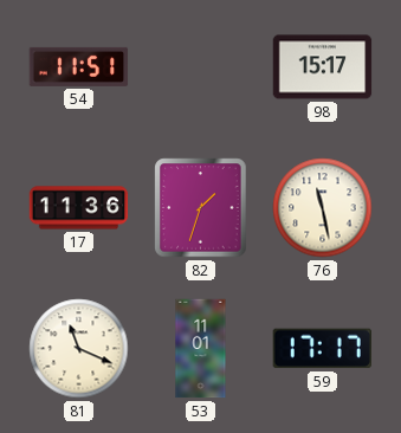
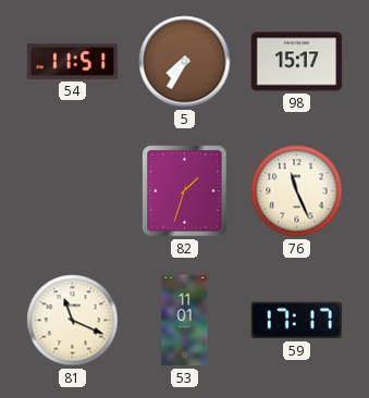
5: none -> 7:35 (185, 62)
17: 11:36 -> none (79, 208)
76: 11:28 -> 11:26 (297, 191)
